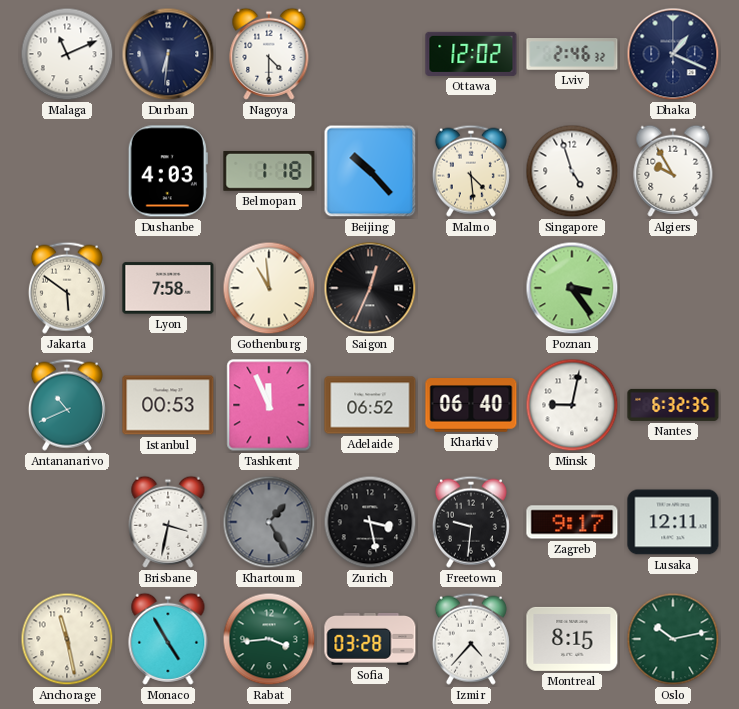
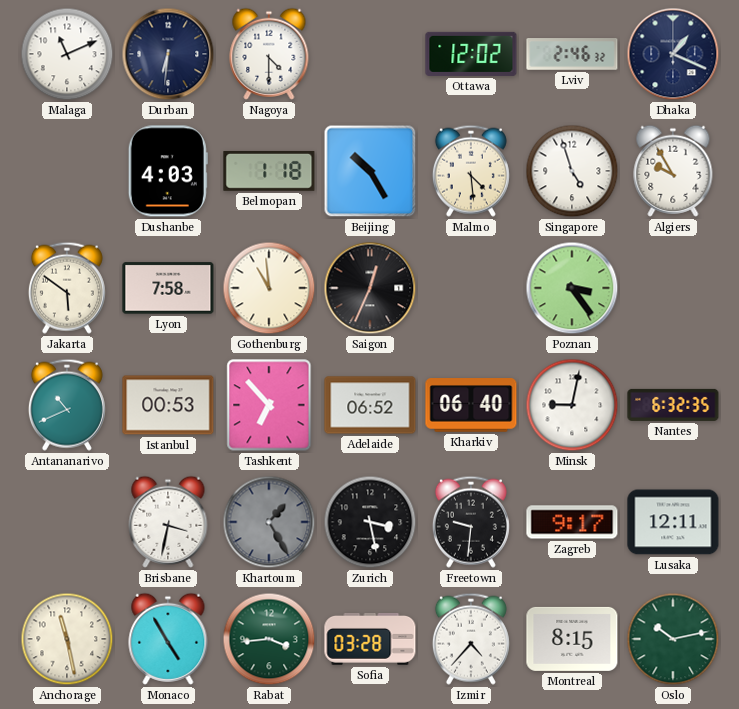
Beijing: 10:23 -> 10:25 (370, 171)
Tashkent: 11:56 -> 6:53 (269, 405)
